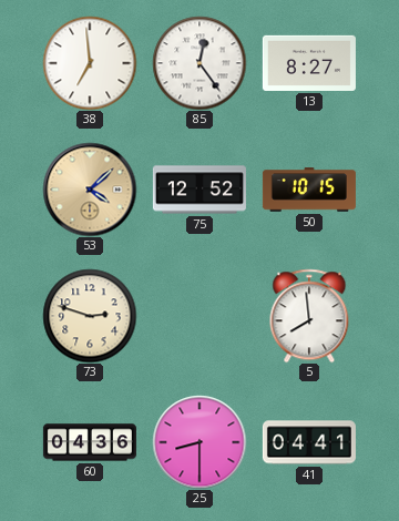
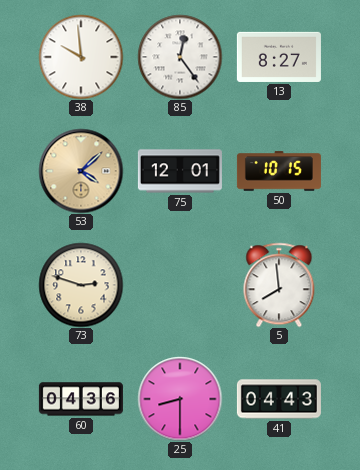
38: 6:59 -> 9:59 (81, 57)
75: 12:52 -> 12:01 (180, 171)
41: 04:41 -> 04:43 (279, 399)
